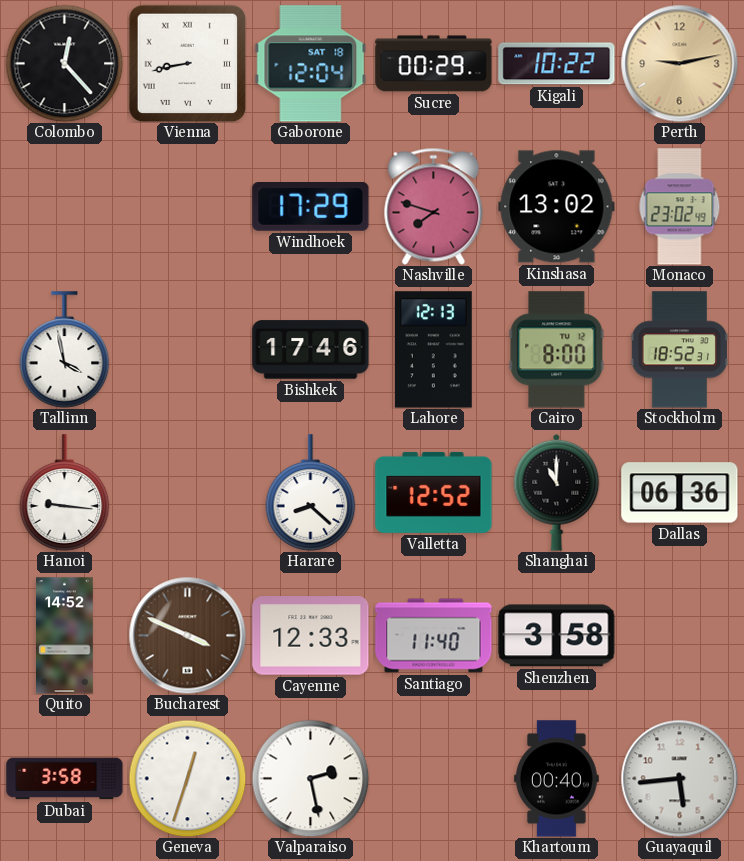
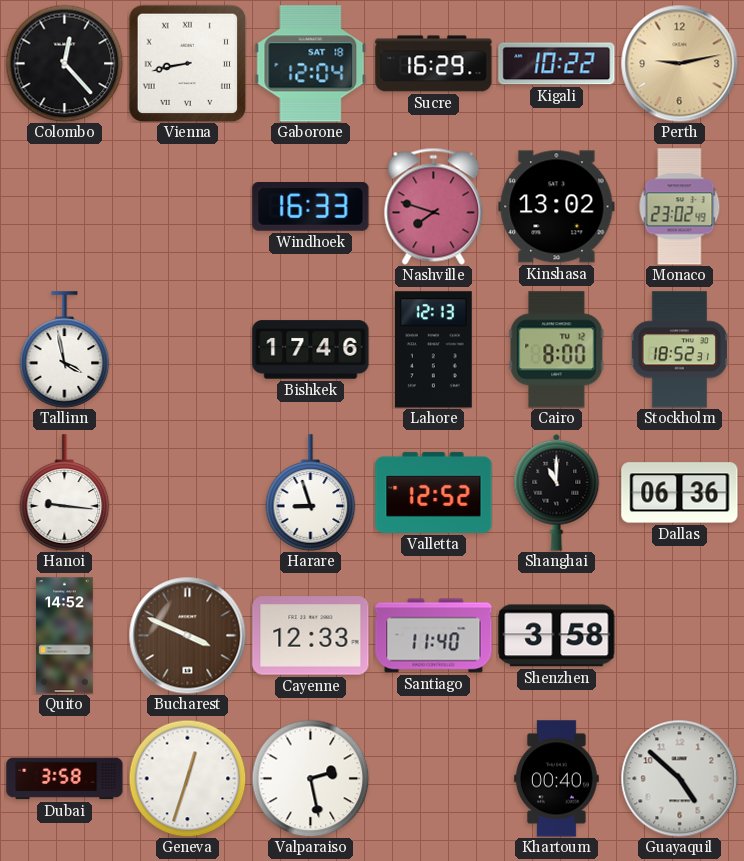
Sucre: 00:29 -> 16:29 (434, 64)
Windhoek: 17:29 -> 16:33 (311, 207)
Harare: 8:22 -> 8:57 (311, 493)
Guayaquil: 5:44 -> 4:52 (679, 778)
